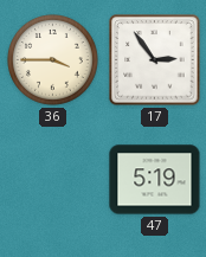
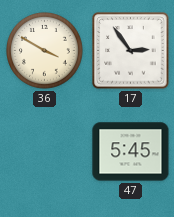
36: 3:45 -> 3:50 (45, 51)
47: 5:19 -> 5:45 (131, 152)
